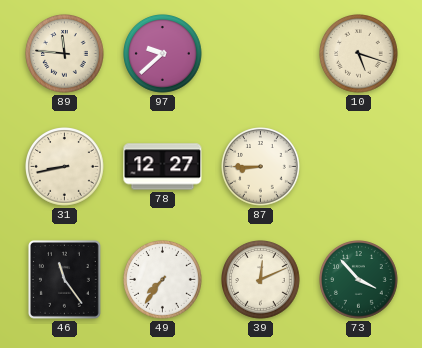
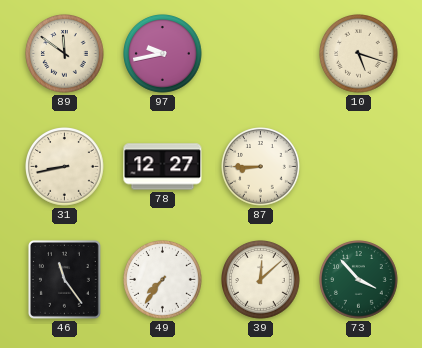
89: 11:46 -> 11:51 (65, 54)
97: 9:38 -> 9:43 (163, 54)
39: 12:11 -> 12:08 (261, 280)
